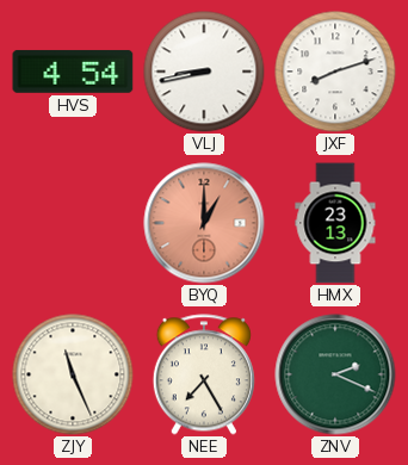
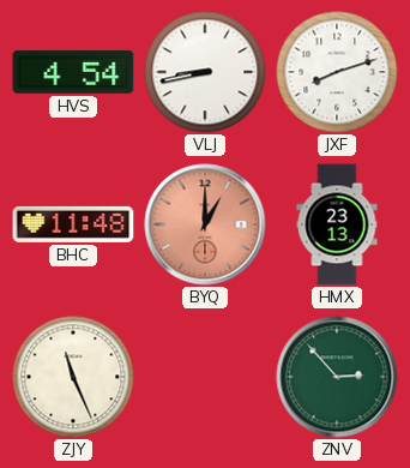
BHC: none -> 11:48 (73, 224)
NEE: 7:25 -> none (204, 374)
ZNV: 2:19 -> 2:53 (337, 377)
